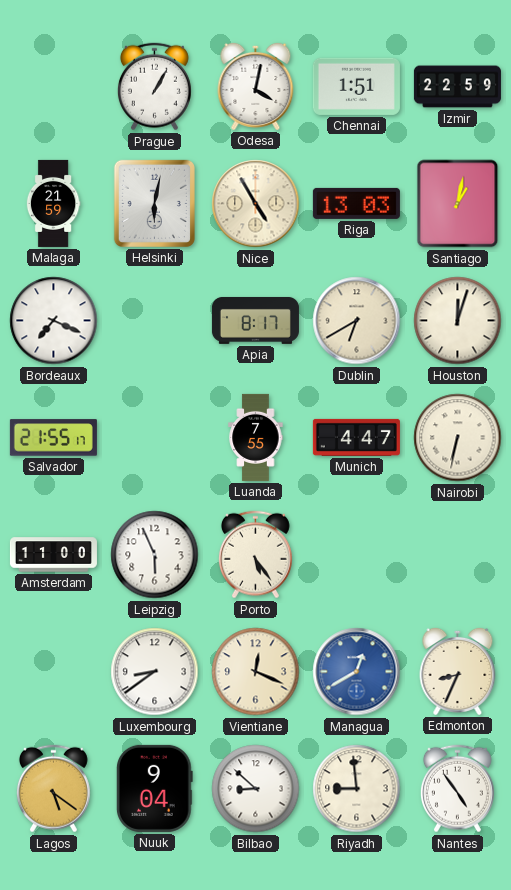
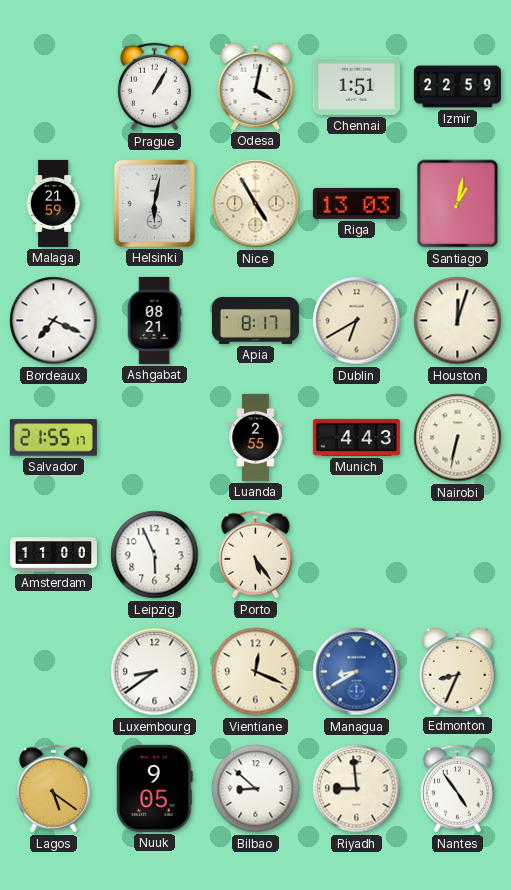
Ashgabat: none -> 08:21 (154, 320)
Luanda: 7:55 -> 2:55 (256, 437)
Munich: 4:47 -> 4:43 (356, 437)
Managua: 12:40 -> 8:40 (357, 672)
Nuuk: 9:04 -> 9:05 (154, 788)
